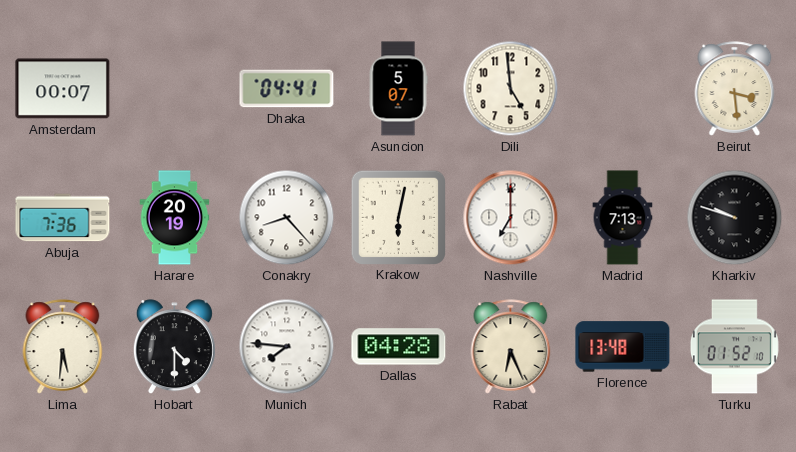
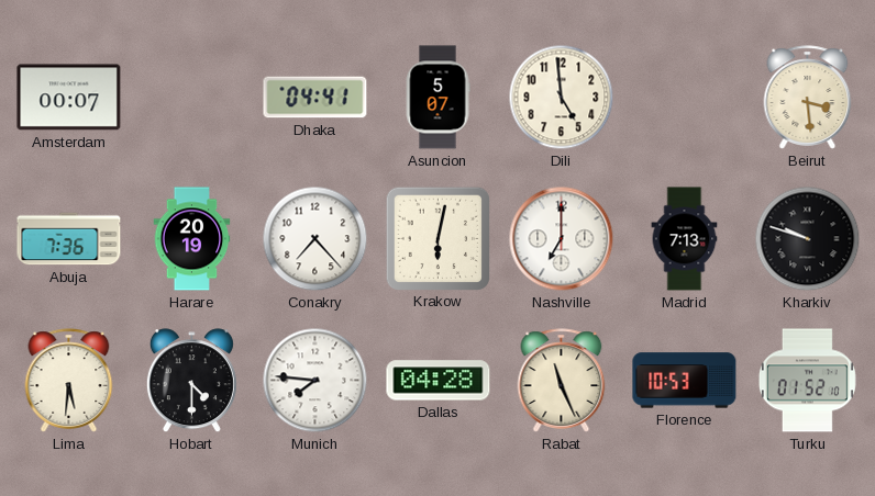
Conakry: 8:23 -> 7:23 (315, 239)
Rabat: 6:26 -> 11:26 (562, 381)
Florence: 13:48 -> 10:53 (685, 381)
